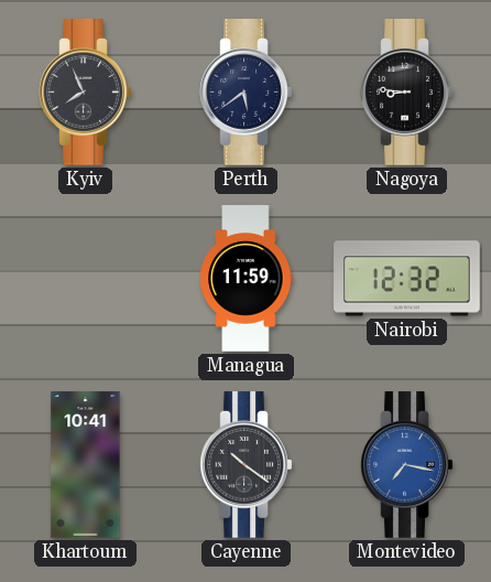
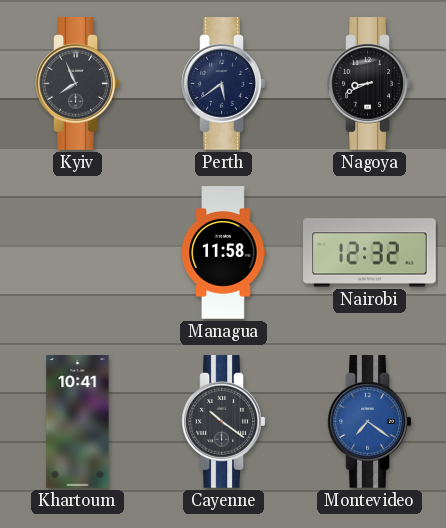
Nagoya: 8:46 -> 8:41 (370, 84)
Managua: 11:59 -> 11:58 (224, 253)
Montevideo: 7:17 -> 7:21 (370, 422)
